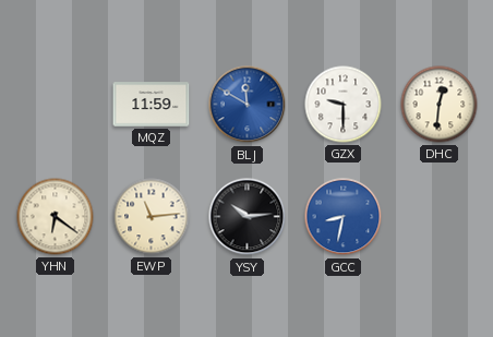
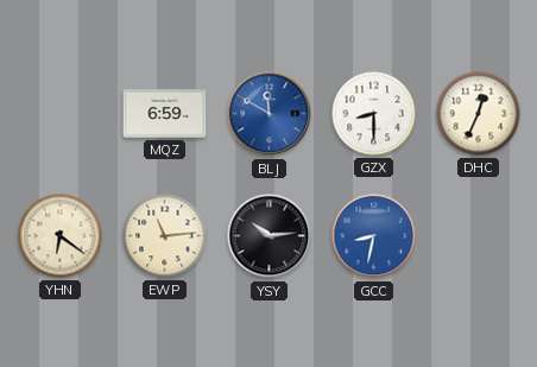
MQZ: 11:59 -> 6:59 (165, 114)
GZX: 9:30 -> 8:30 (374, 114)
DHC: 12:31 -> 12:34 (479, 114)
